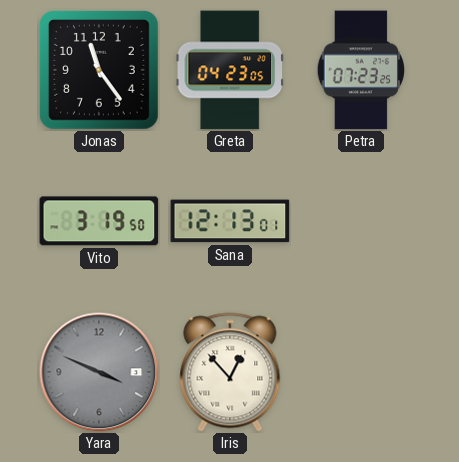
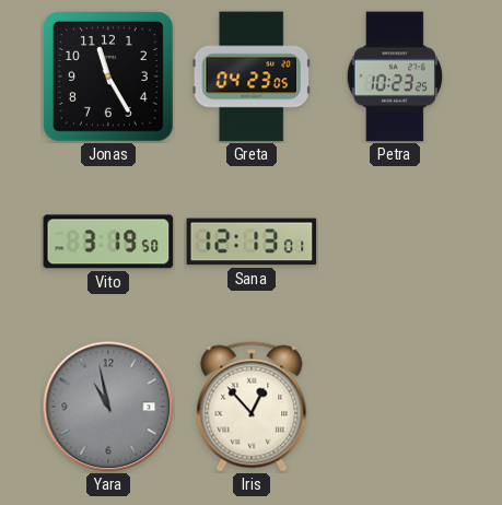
Jonas: 11:24 -> 11:25 (108, 77)
Petra: 07:23 -> 10:23 (395, 77)
Yara: 3:49 -> 10:58 (108, 407)
